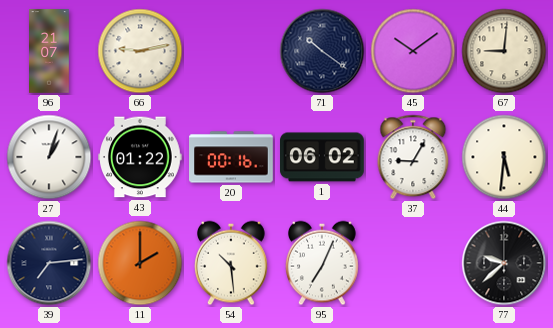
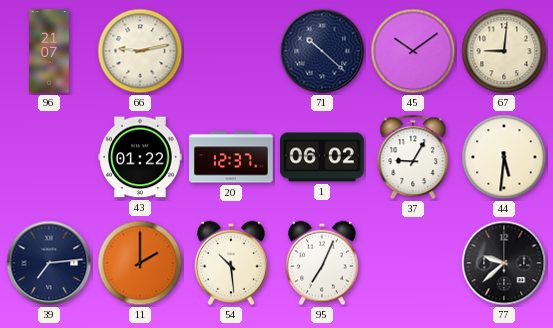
71: 10:21 -> 10:22 (322, 51)
27: 1:03 -> none (49, 157)
20: 00:16 -> 12:37 (231, 157)
